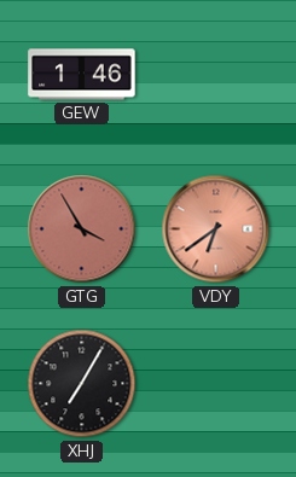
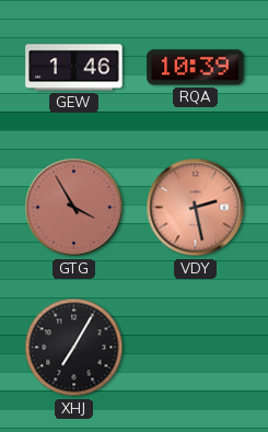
RQA: none -> 10:39 (196, 68)
VDY: 6:39 -> 2:28 (196, 208)
